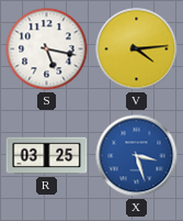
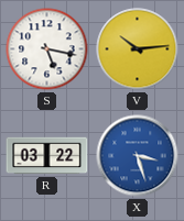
V: 4:14 -> 10:14 (138, 49)
R: 03:25 -> 03:22 (47, 156)
